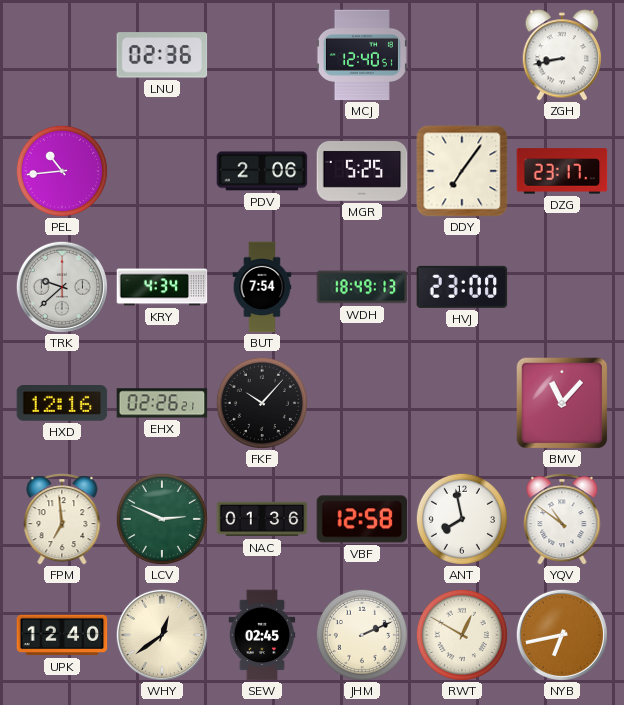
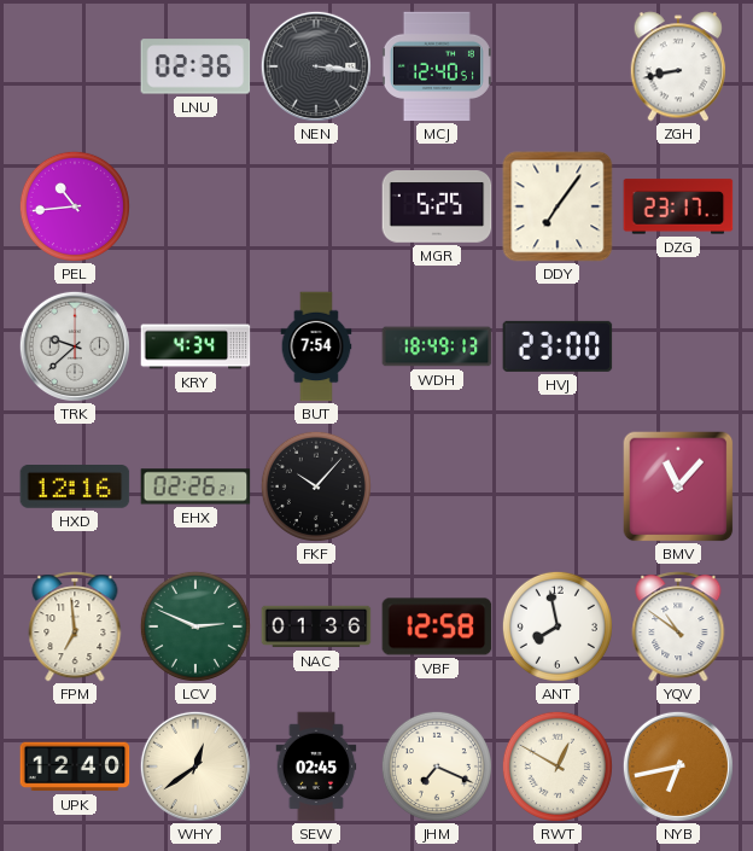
NEN: none -> 3:16 (316, 66)
PDV: 2:06 -> none (262, 171)
JHM: 2:11 -> 7:19 (437, 767)
